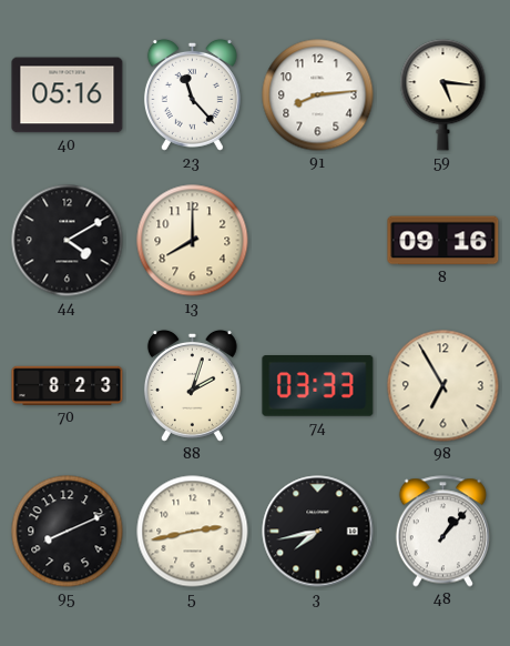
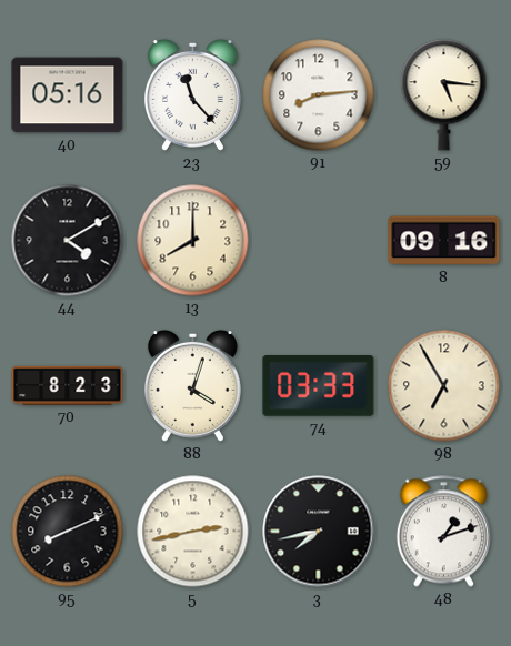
88: 2:03 -> 4:03 (192, 385)
48: 1:07 -> 1:12 (443, 532)
